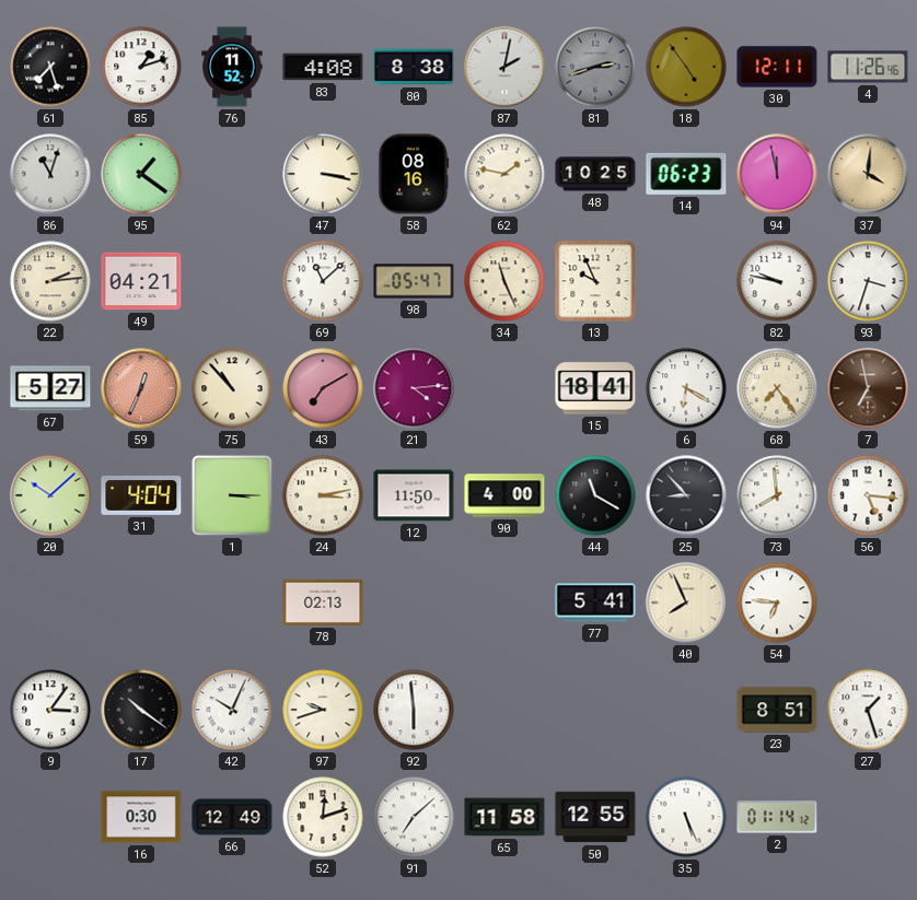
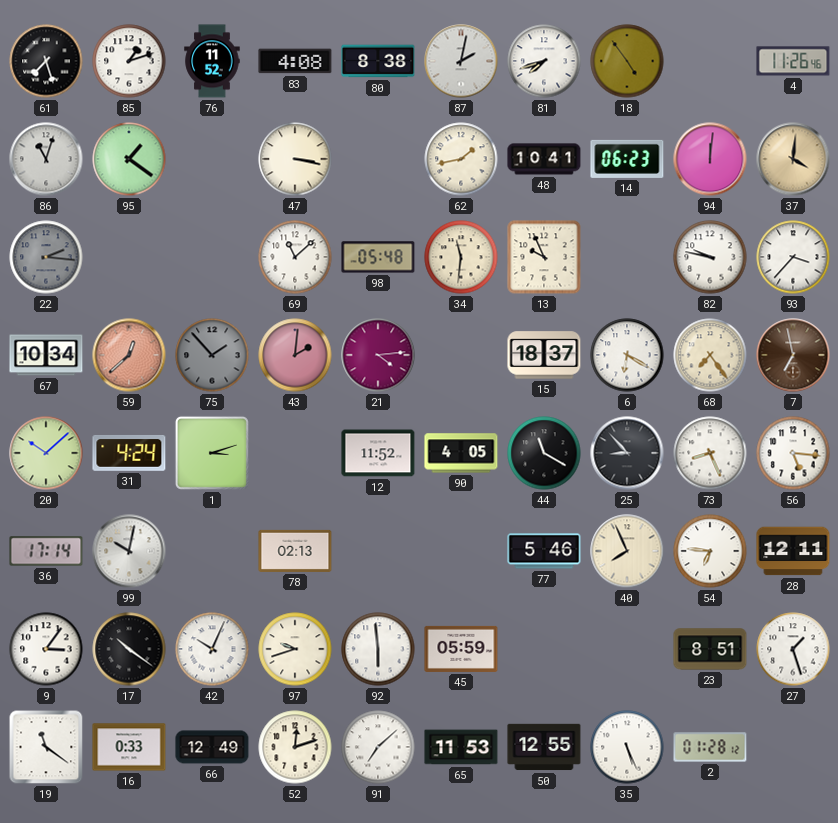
81: 2:42 -> 7:42 (544, 61)
81 dial: grey -> white (544, 61)
30: 12:11 -> none (777, 67)
58: 08:16 -> none (414, 174)
62: 1:47 -> 1:43 (461, 159)
48: 10:25 -> 10:41 (544, 159)
94: 11:58 -> 12:01 (710, 159)
22: 2:14 -> 2:16 (46, 257)
22 dial: cream -> grey (46, 257)
49: 04:21 -> none (141, 281)
98: 05:47 -> 05:48 (378, 257)
34: 11:26 -> 11:31 (461, 257)
93: 3:33 -> 3:37 (793, 257)
67: 5:27 -> 10:34 (46, 355)
59: 12:34 -> 12:38 (129, 355)
75: 10:53 -> 1:53 (212, 355)
75 dial: cream -> grey (212, 355)
43: 7:10 -> 2:01 (295, 355)
15: 18:41 -> 18:37 (544, 355)
31: 4:04 -> 4:24 (129, 453)
1: 3:15 -> 3:12 (212, 453)
24: 3:13 -> none (323, 495)
12: 11:50 -> 11:52 (378, 453)
90: 4:00 -> 4:05 (461, 453)
73: 7:59 -> 8:26 (710, 453)
36: none -> 17:14 (46, 551)
99: none -> 10:02 (129, 551)
77: 5:41 -> 5:46 (544, 551)
28: none -> 12:11 (793, 551)
45: none -> 05:59 (461, 649)
19: none -> 11:21 (46, 747)
16: 0:30 -> 0:33 (129, 747)
65: 11:58 -> 11:53 (461, 747)
2: 01:14 -> 01:28 (710, 747)
